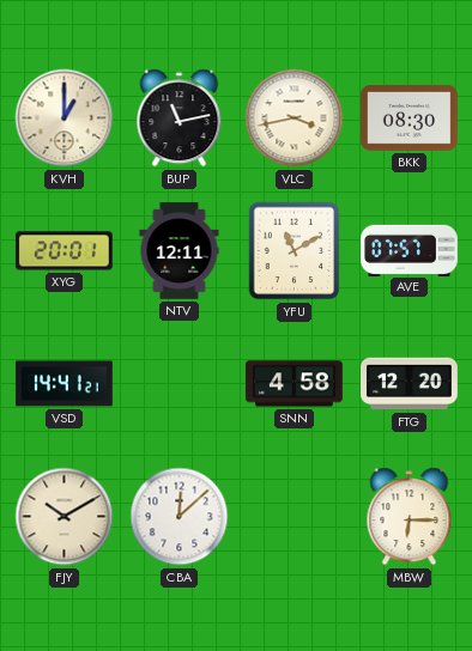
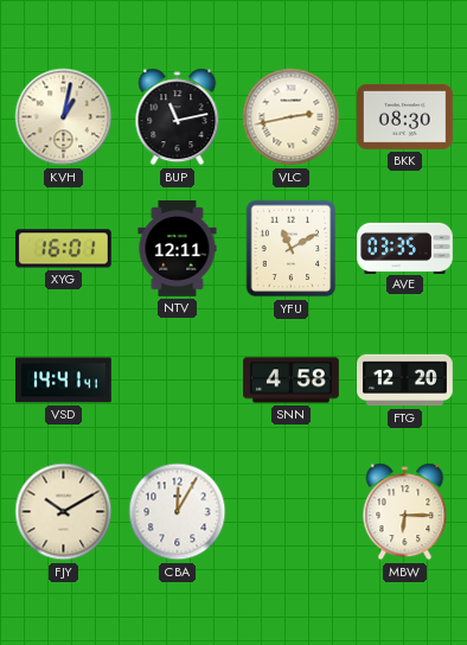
KVH: 1:00 -> 1:02 (64, 117)
VLC: 3:43 -> 2:43 (292, 117)
XYG: 20:01 -> 16:01 (64, 249)
AVE: 07:57 -> 03:35 (405, 248)
VSD: 14:41:21 -> 14:41:41 (64, 381)
CBA: 12:08 -> 12:05 (178, 512)
